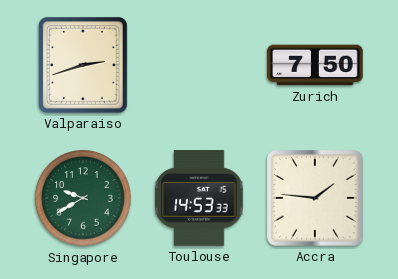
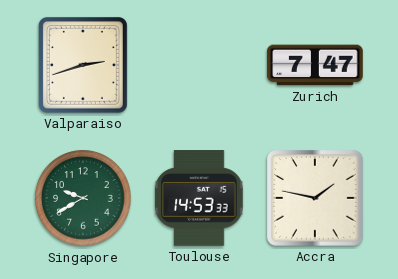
Zurich: 7:50 -> 7:47 (315, 65)
Accra: 1:46 -> 1:47 (315, 198)
